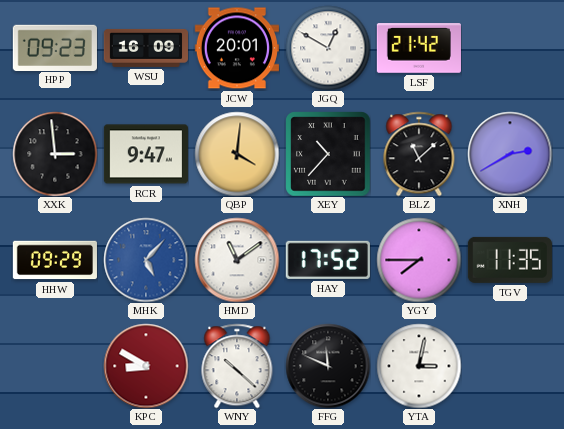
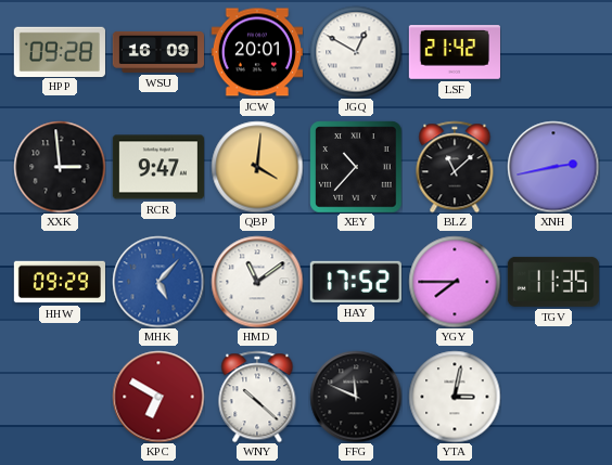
HPP: 09:23 -> 09:28 (60, 51)
XNH: 2:40 -> 2:43 (553, 167)
KPC: 8:50 -> 6:50 (158, 397)
